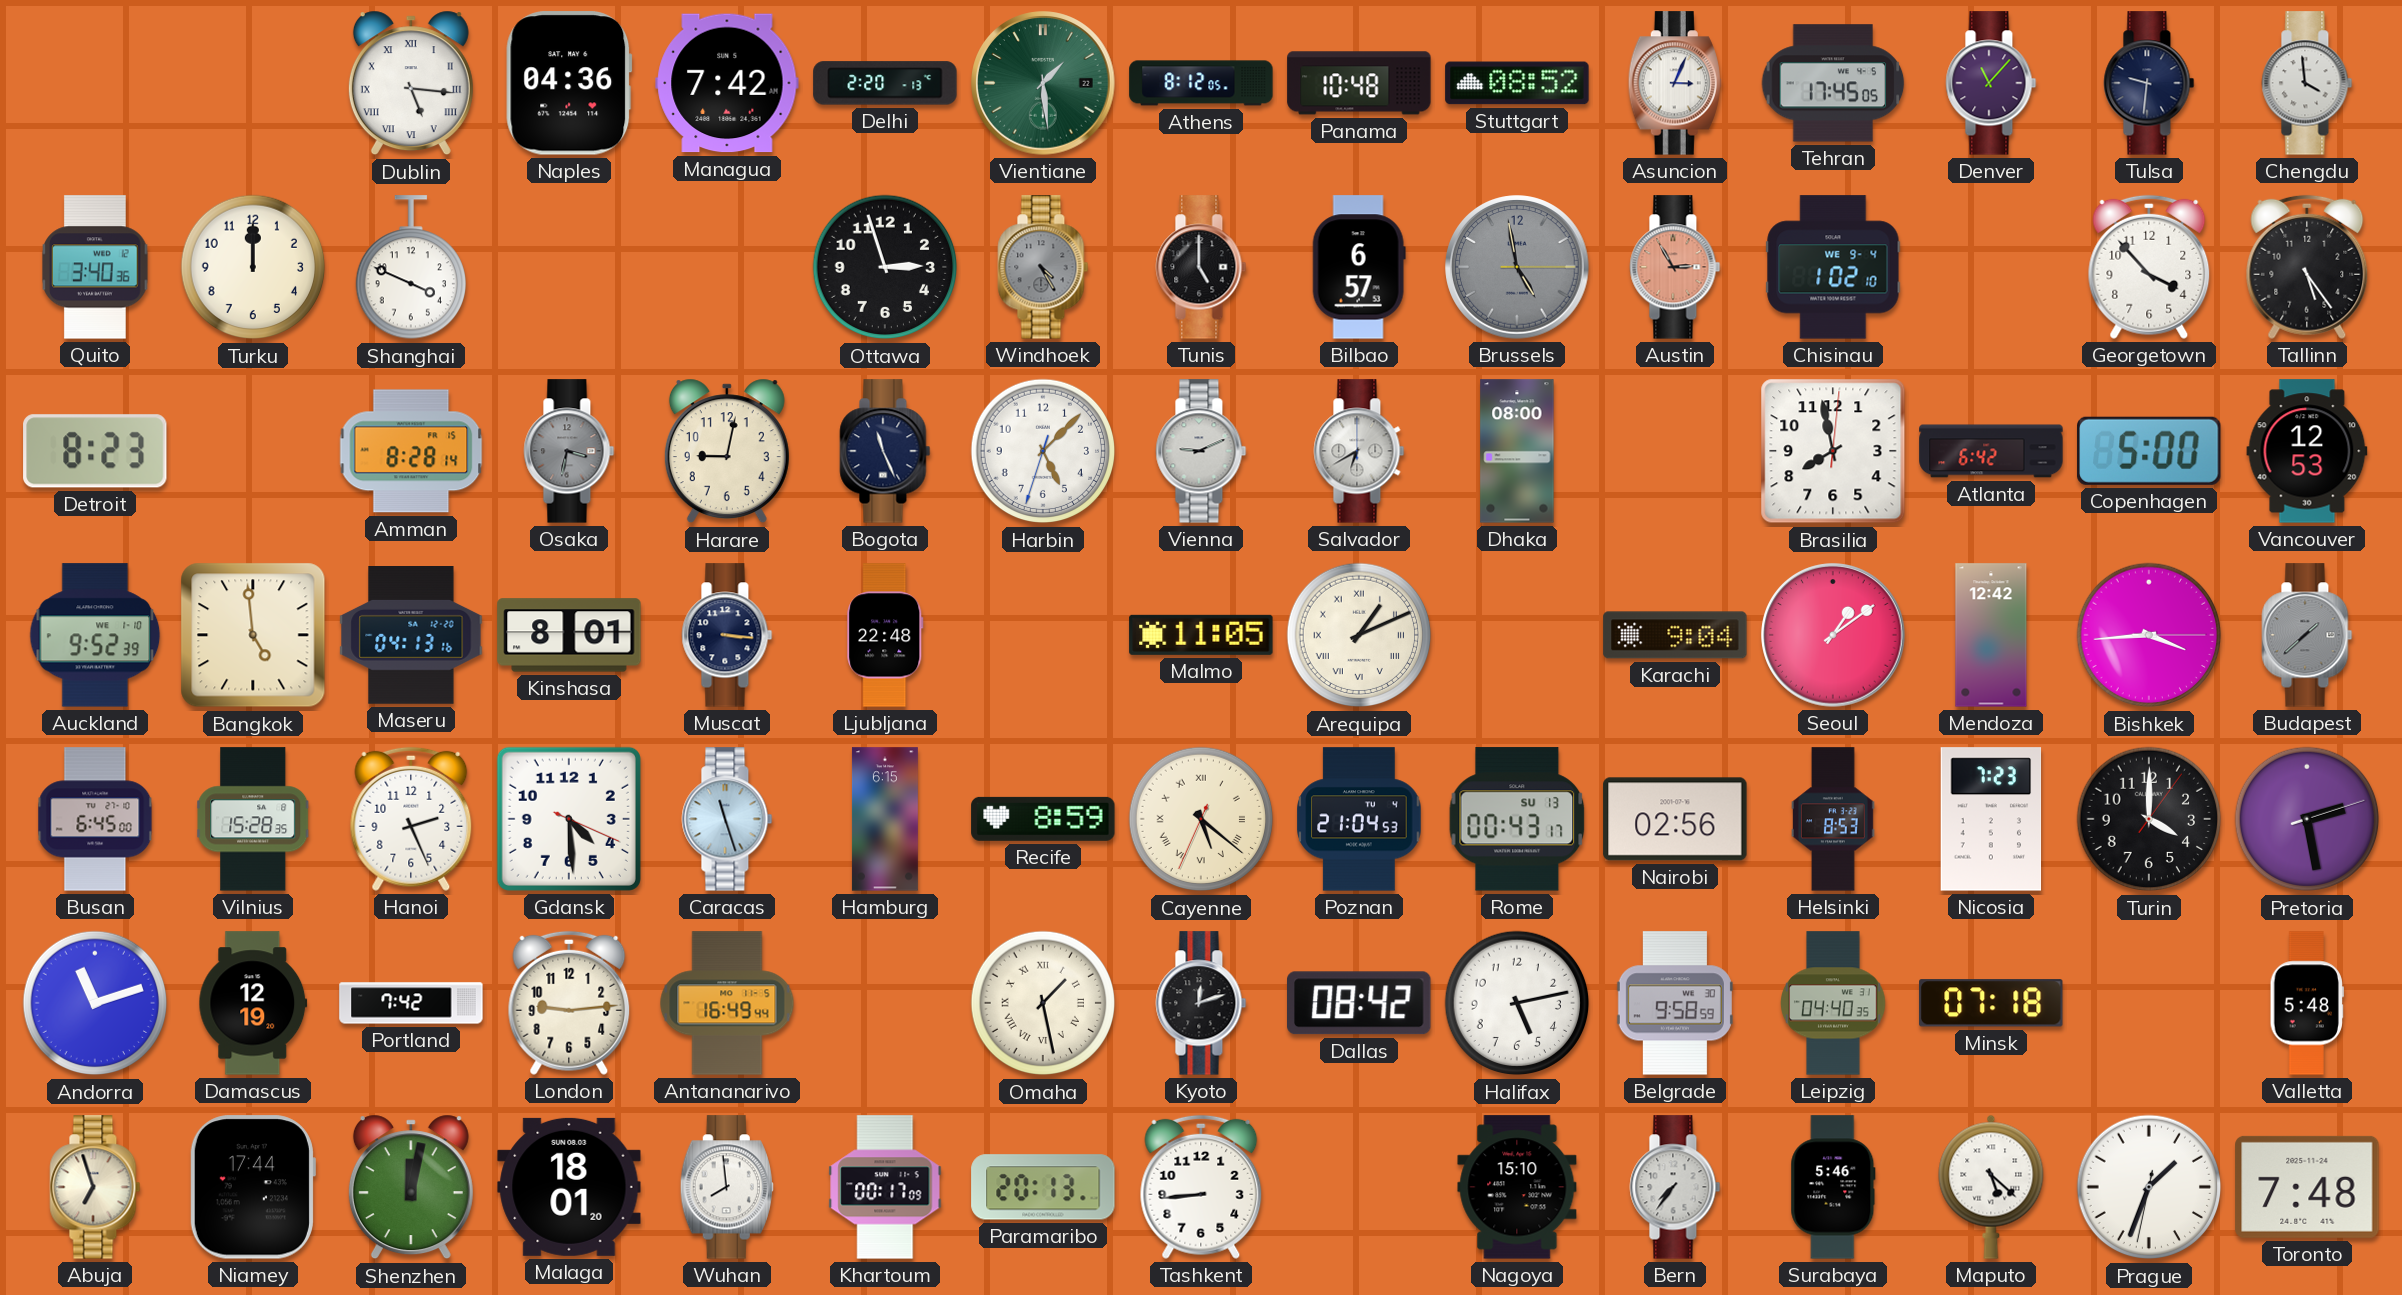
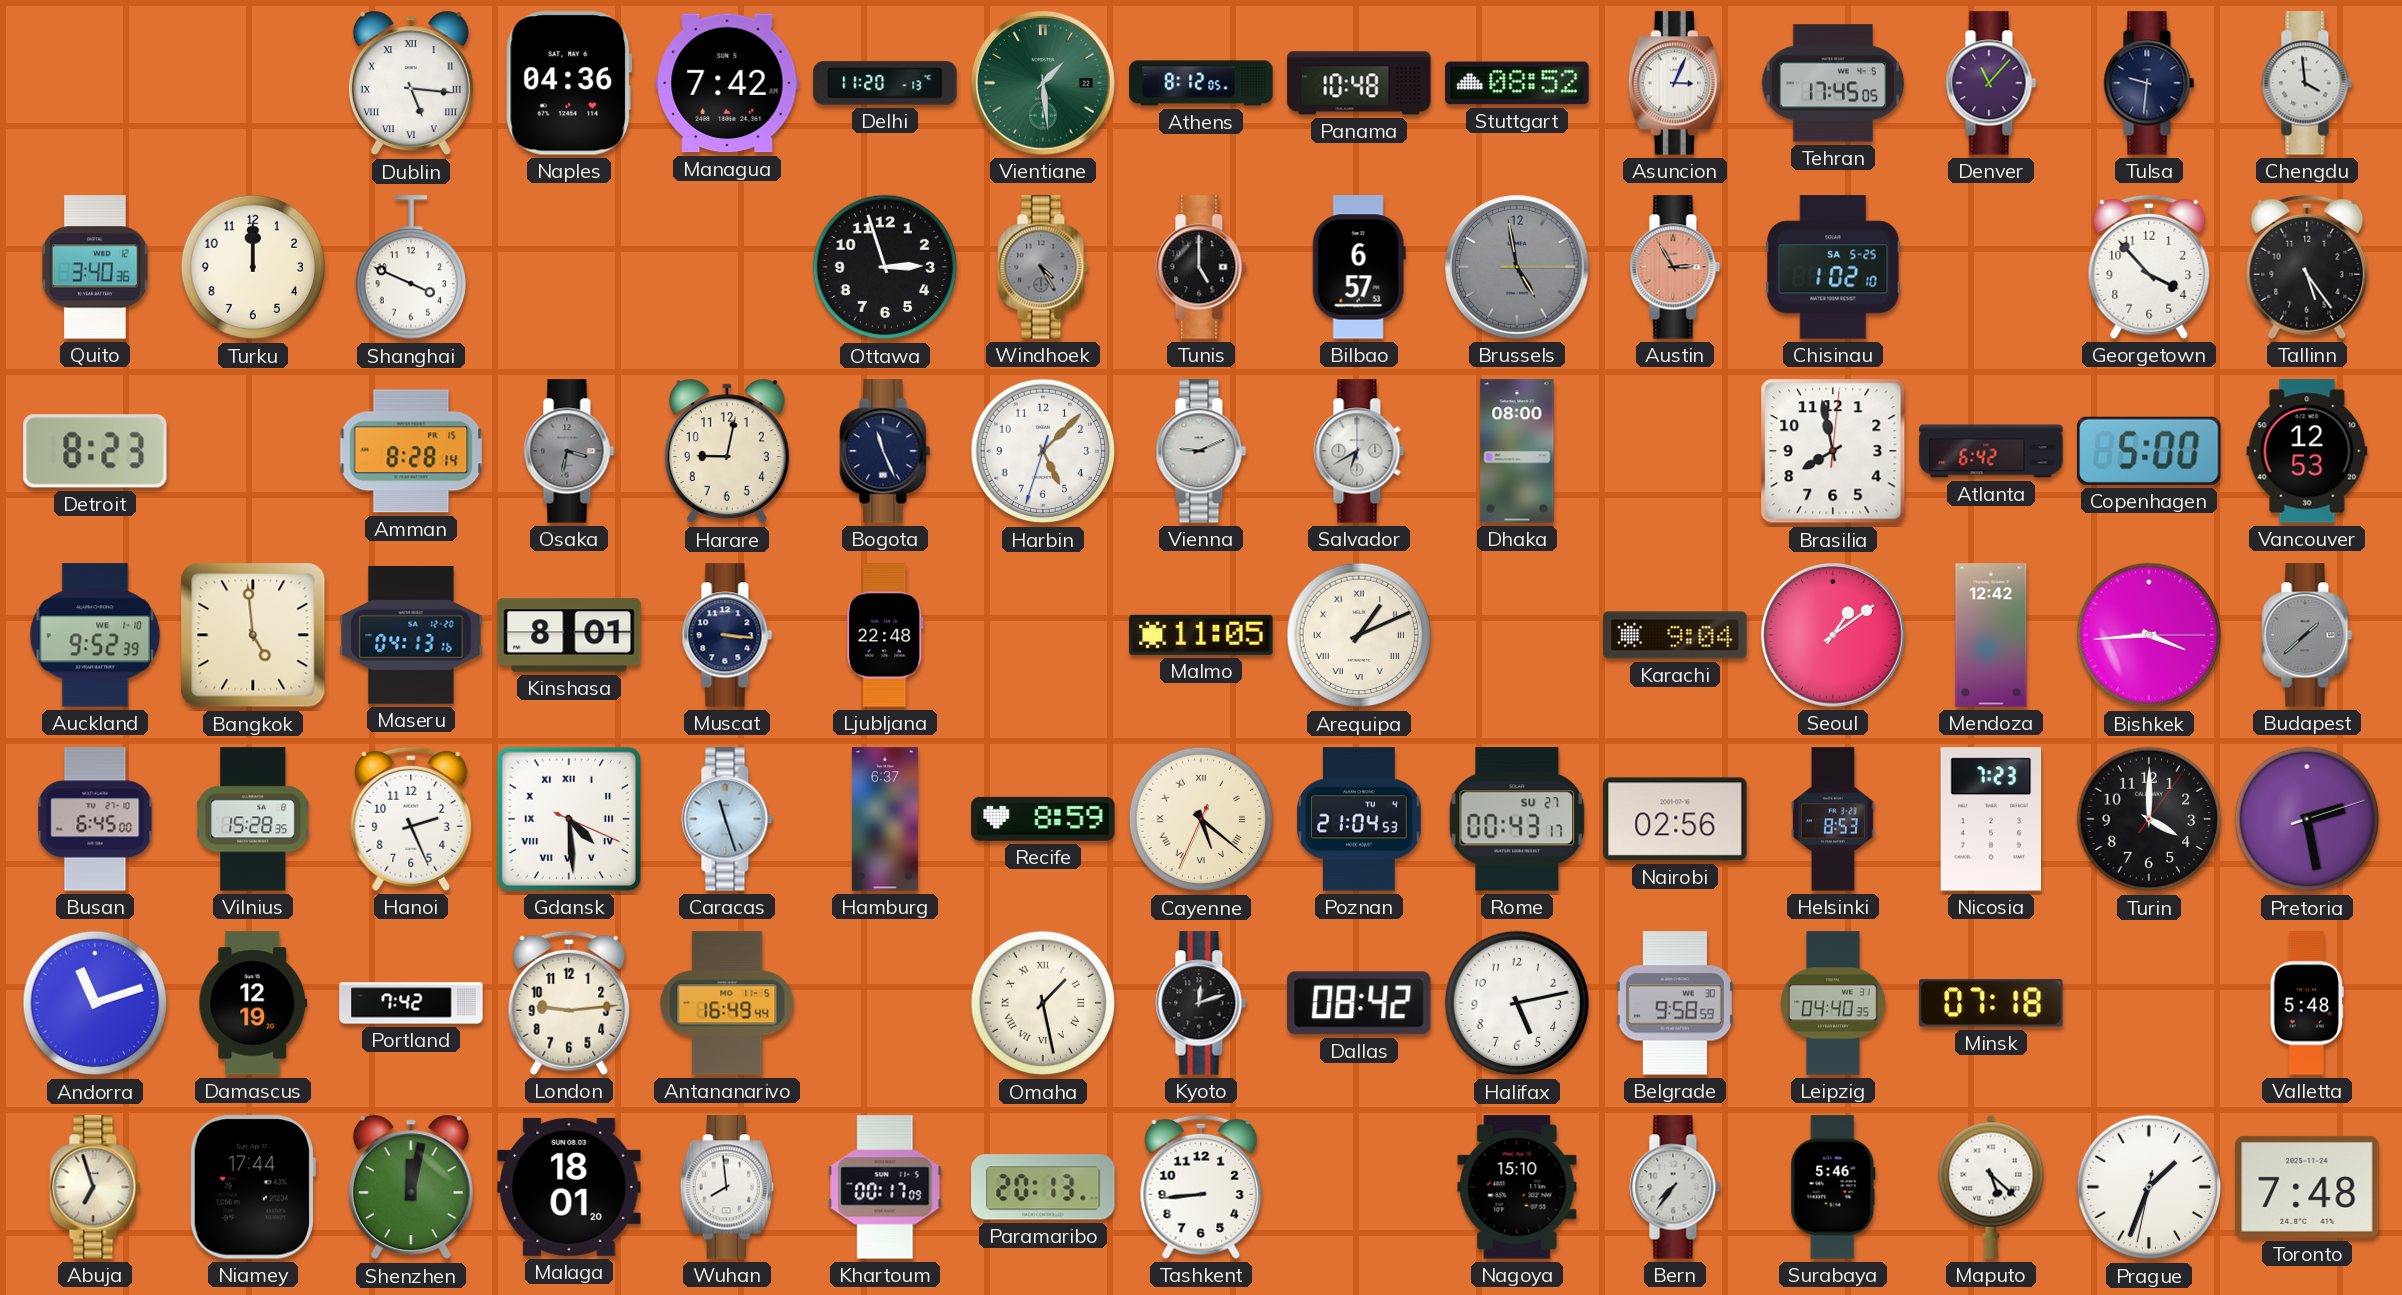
Delhi: 2:20 -> 11:20 (885, 83)
Chisinau date: WE 9-4 -> SA 5-25 (1833, 267)
Gdansk numerals: Arabic -> Roman (569, 819)
Hamburg: 6:15 -> 6:37 (885, 819)
Rome date: SU 13 -> SU 27 (1517, 819)
